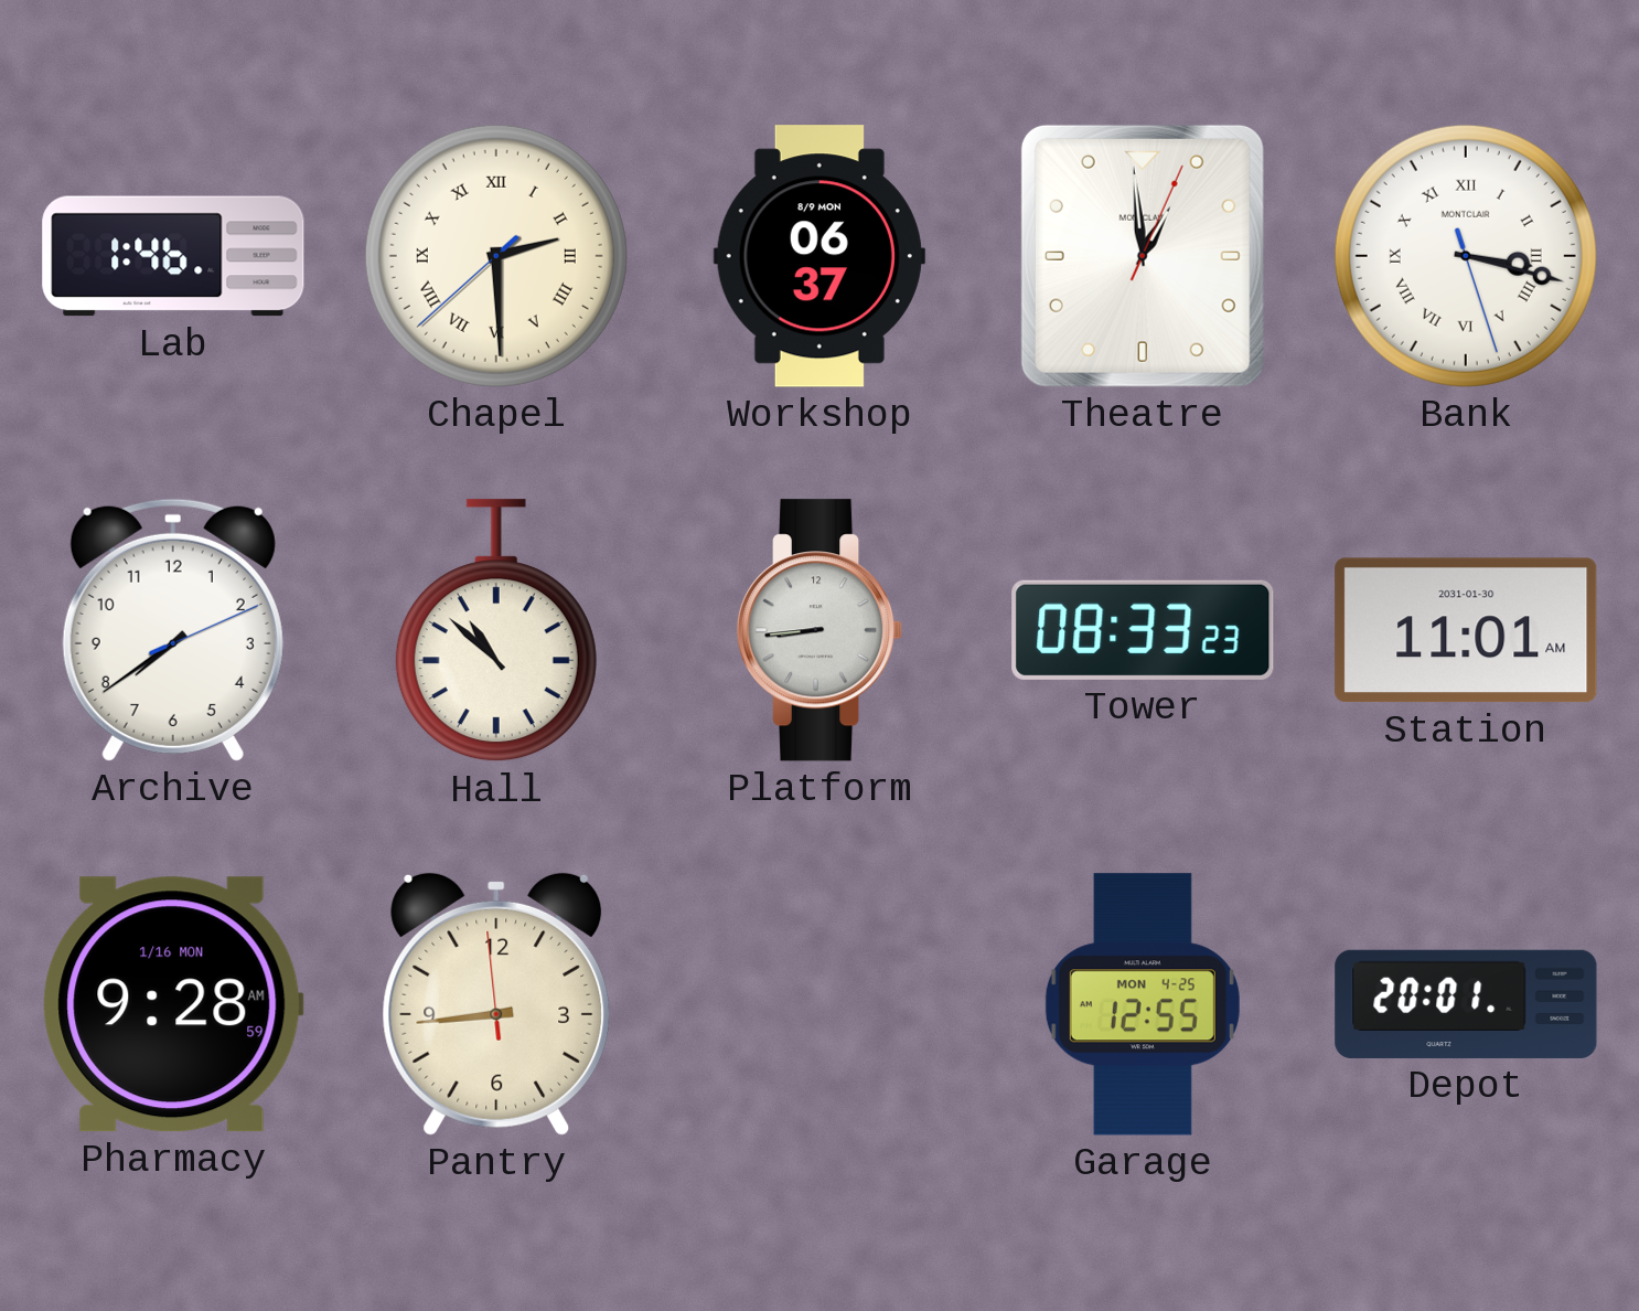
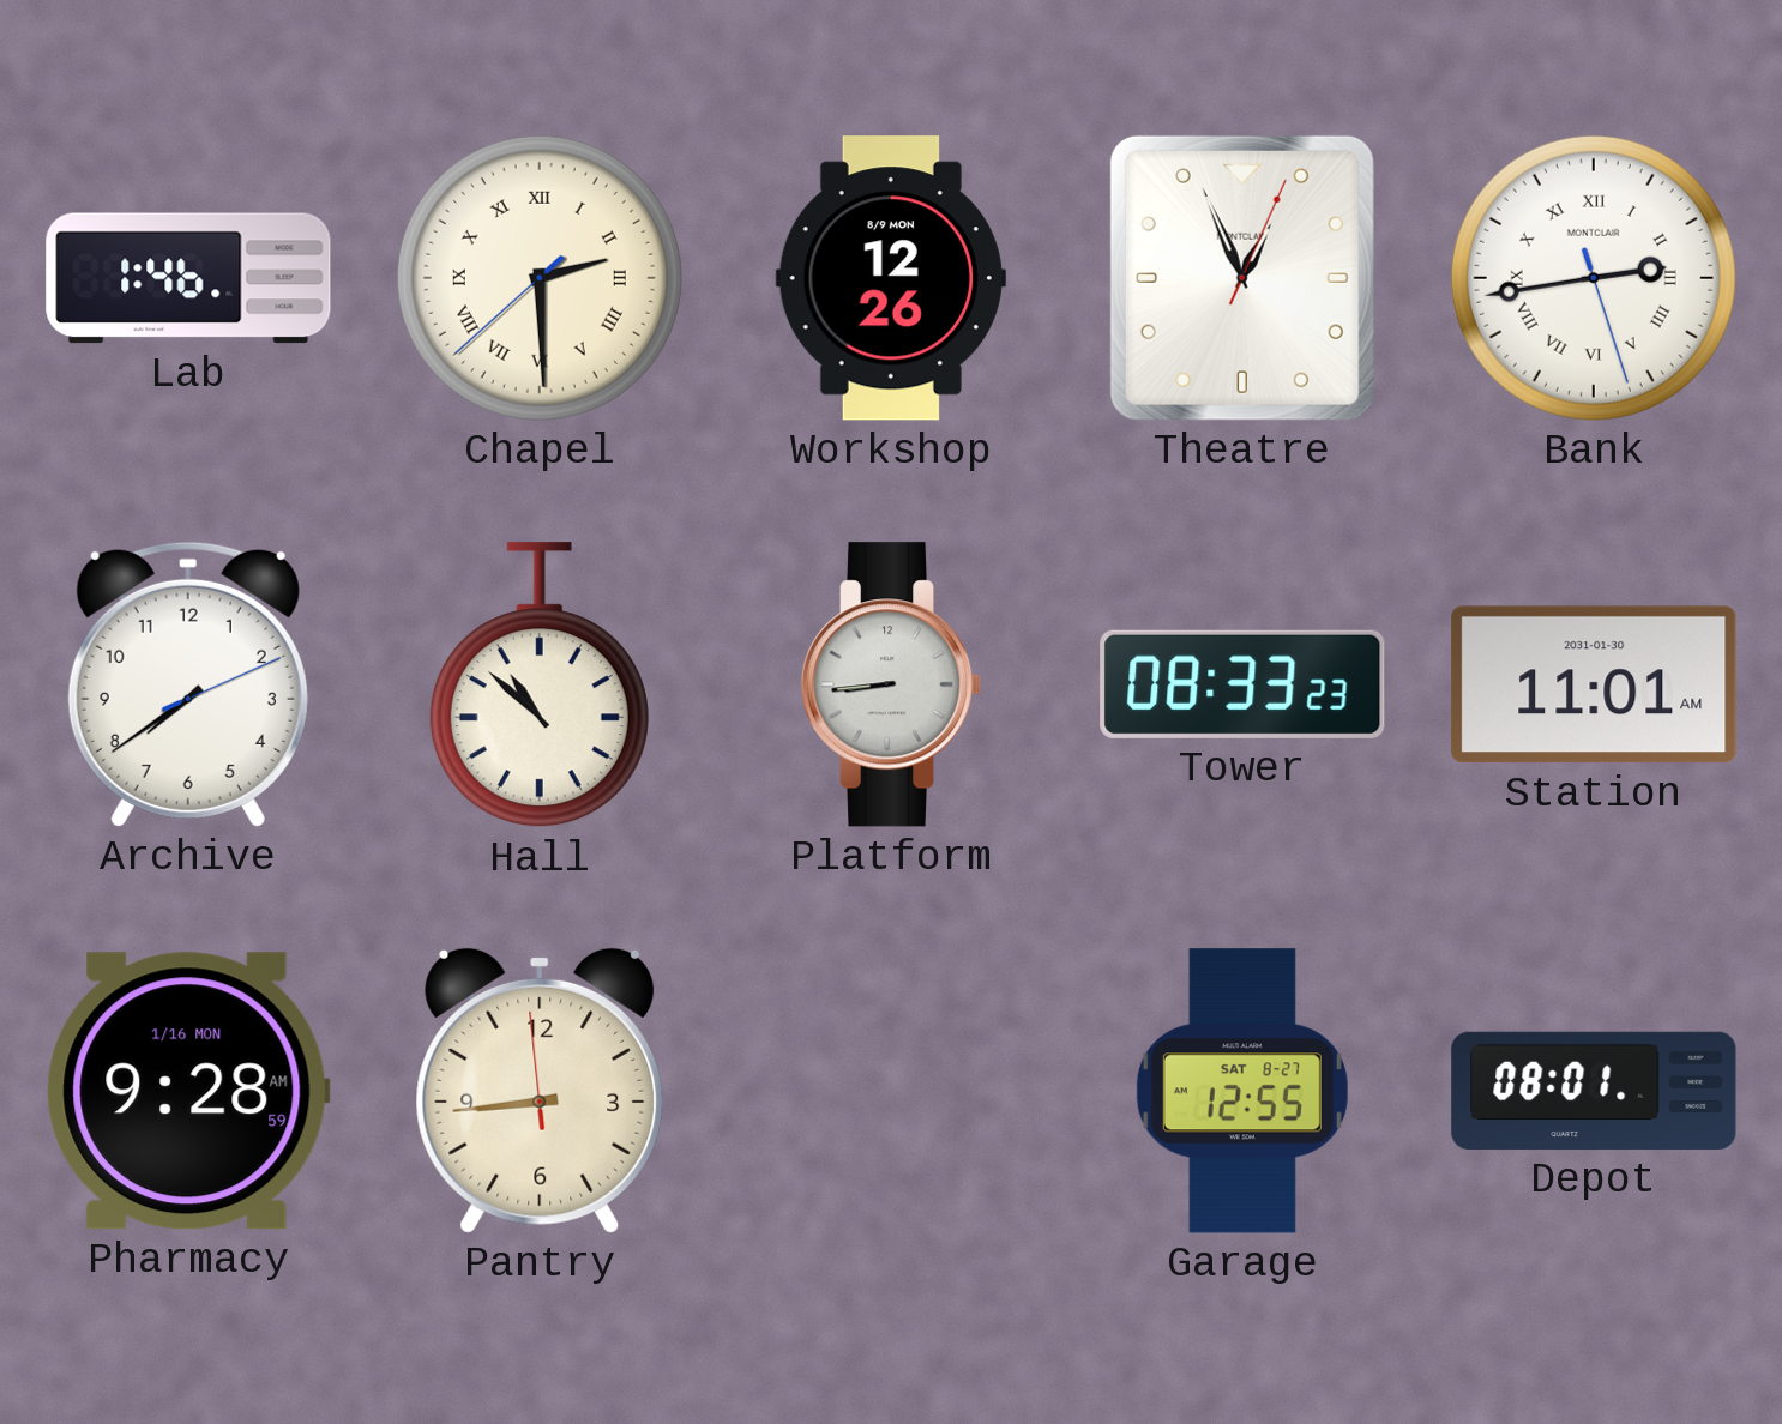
Workshop: 06:37 -> 12:26 (891, 278)
Theatre: 12:59 -> 12:56 (1242, 278)
Bank: 3:17 -> 2:43 (1594, 278)
Garage date: MON 4-25 -> SAT 8-27 (1242, 1091)
Depot: 20:01 -> 08:01 (1594, 1091)
